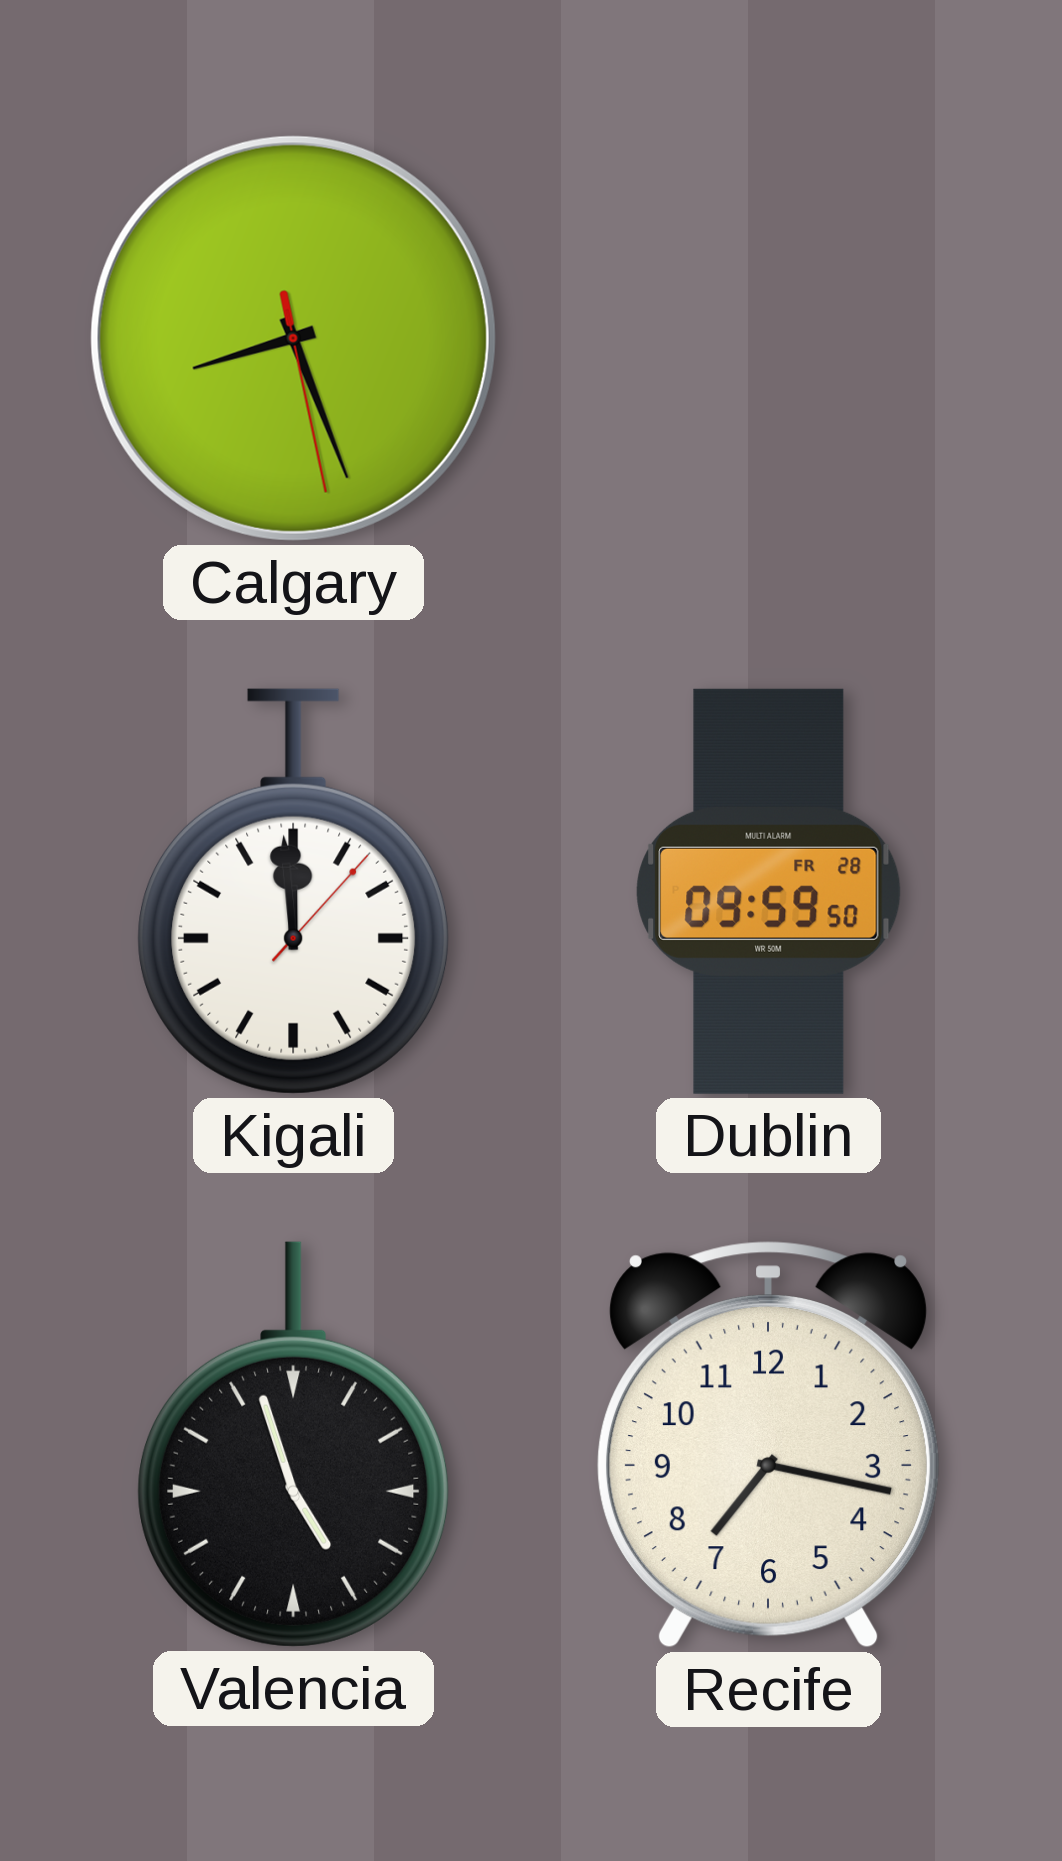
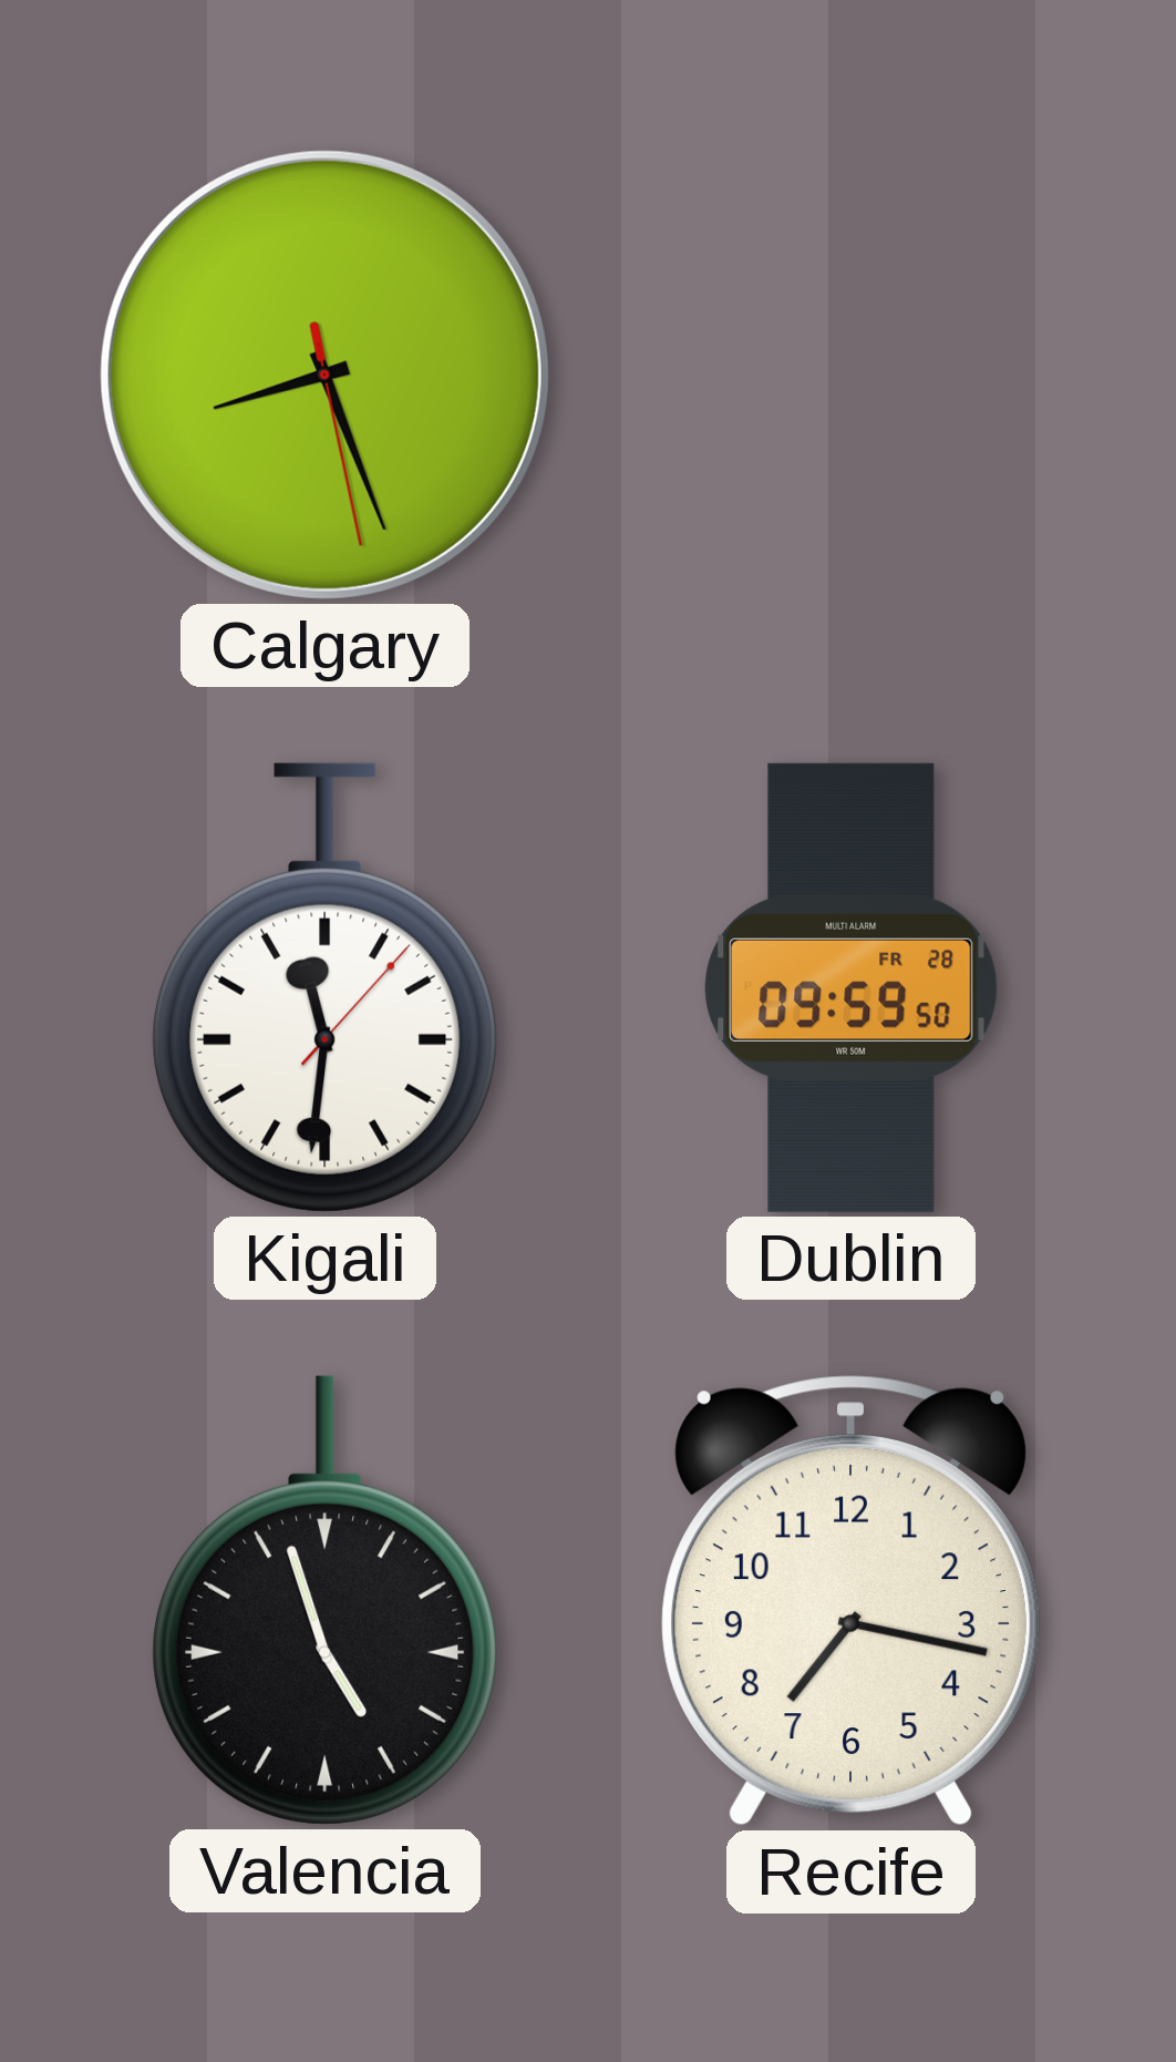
Kigali: 11:59 -> 11:31 (326, 987)
